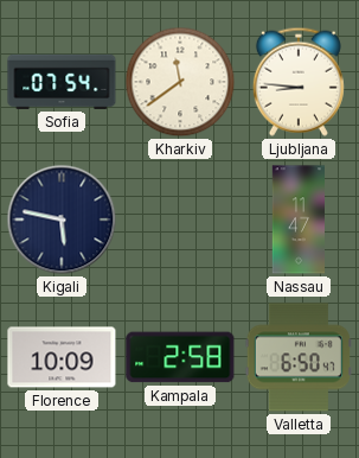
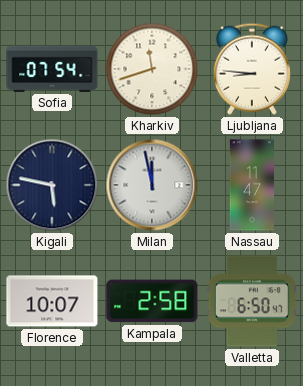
Kharkiv: 11:39 -> 11:42 (152, 69)
Milan: none -> 11:58 (152, 185)
Florence: 10:09 -> 10:07 (52, 301)
